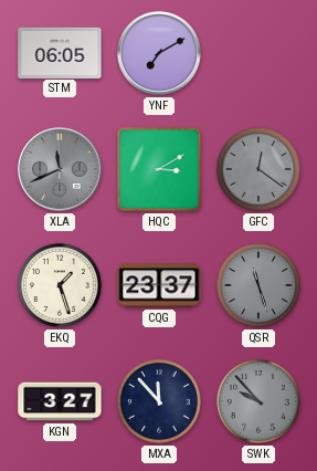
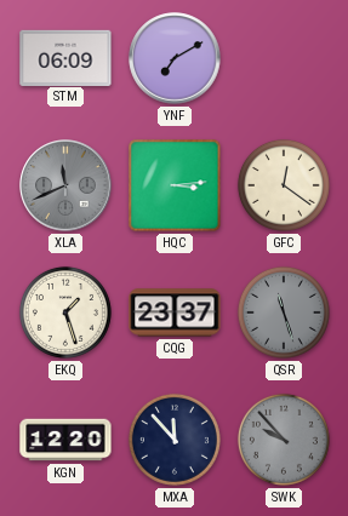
STM: 06:05 -> 06:09 (65, 57)
HQC: 3:10 -> 3:14 (175, 185)
GFC dial: grey -> cream (284, 185)
KGN: 3:27 -> 12:20 (65, 440)
